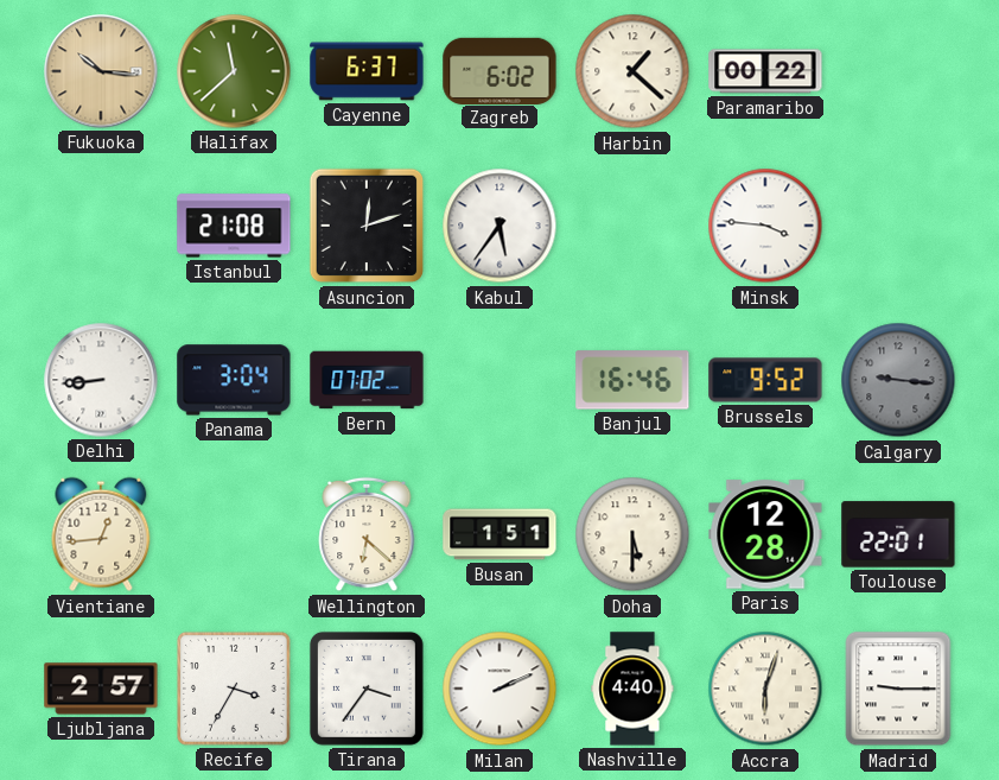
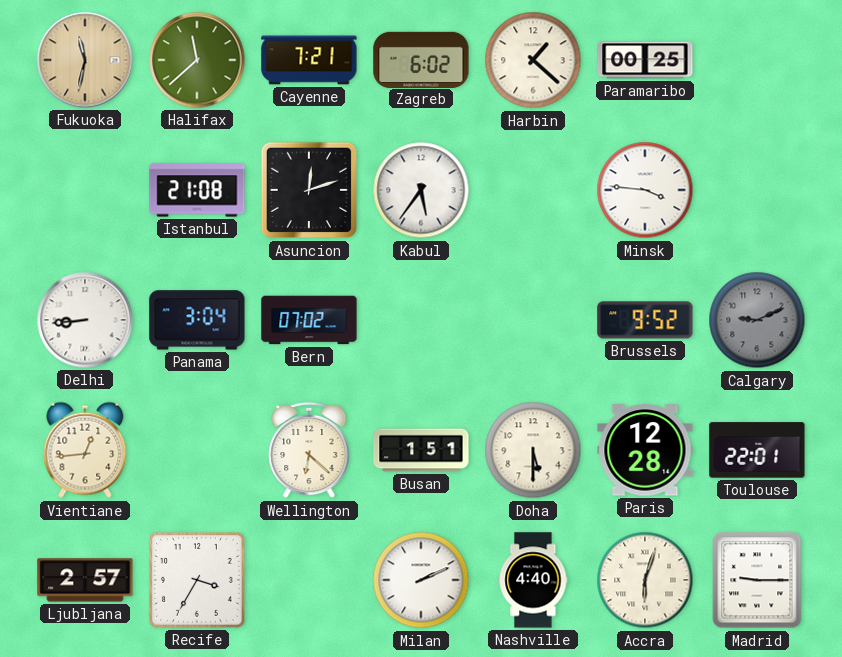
Fukuoka: 10:16 -> 11:32 (85, 60)
Cayenne: 6:37 -> 7:21 (309, 60)
Paramaribo: 00:22 -> 00:25 (645, 60)
Banjul: 16:46 -> none (632, 380)
Calgary: 9:16 -> 9:11 (757, 320)
Tirana: 3:36 -> none (367, 689)
